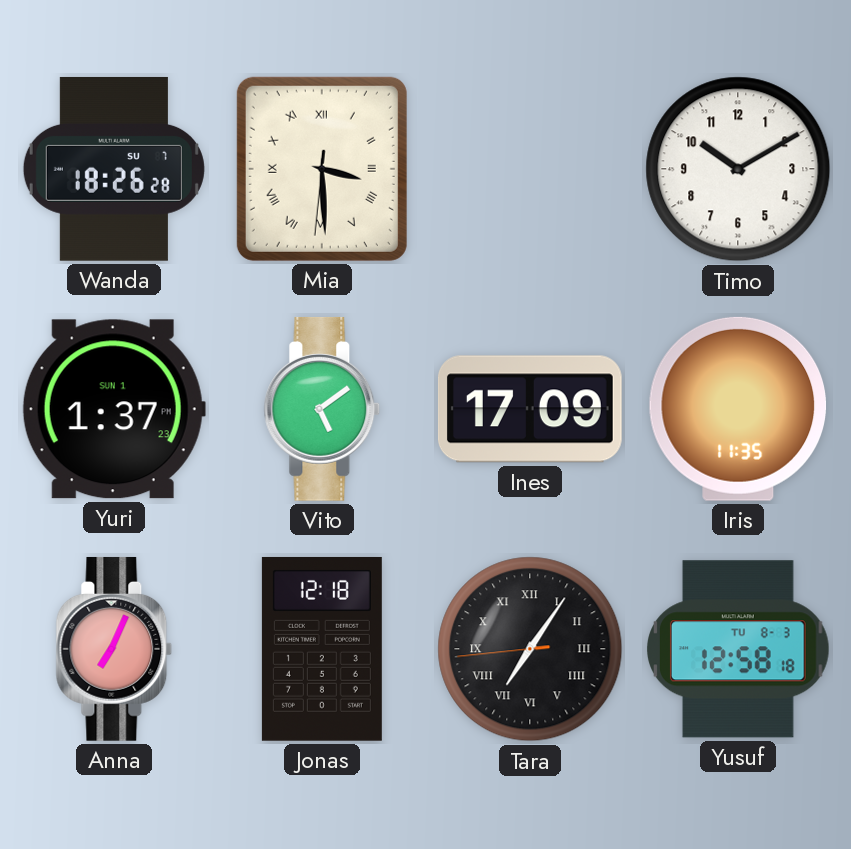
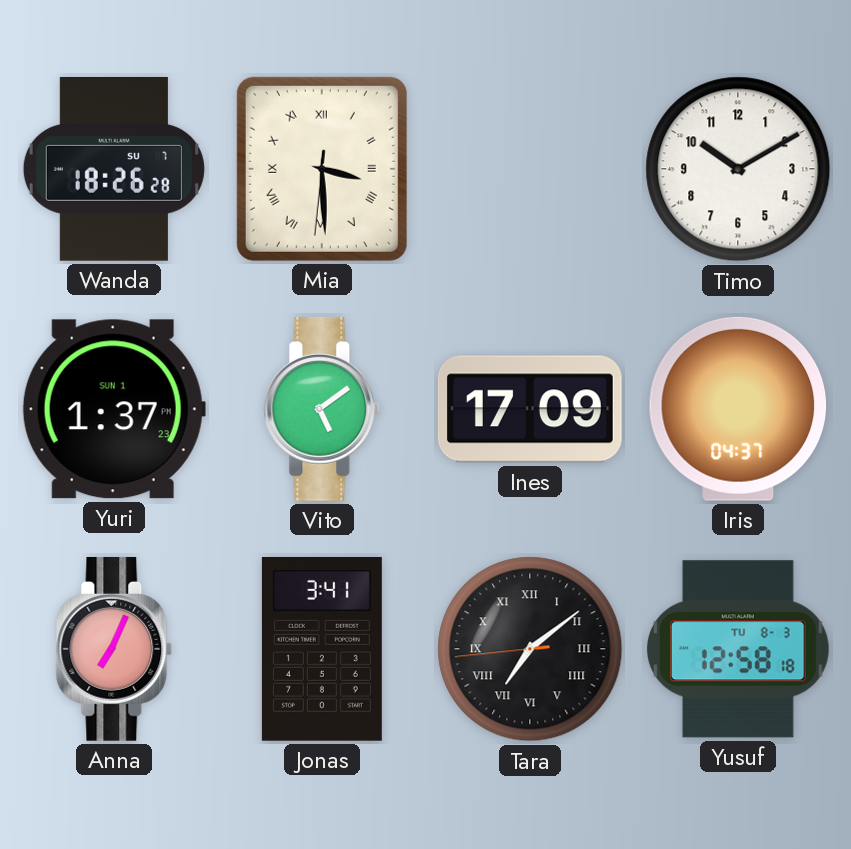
Iris: 11:35 -> 04:37 (738, 409)
Jonas: 12:18 -> 3:41 (322, 649)
Tara: 7:05 -> 7:08 (530, 649)
